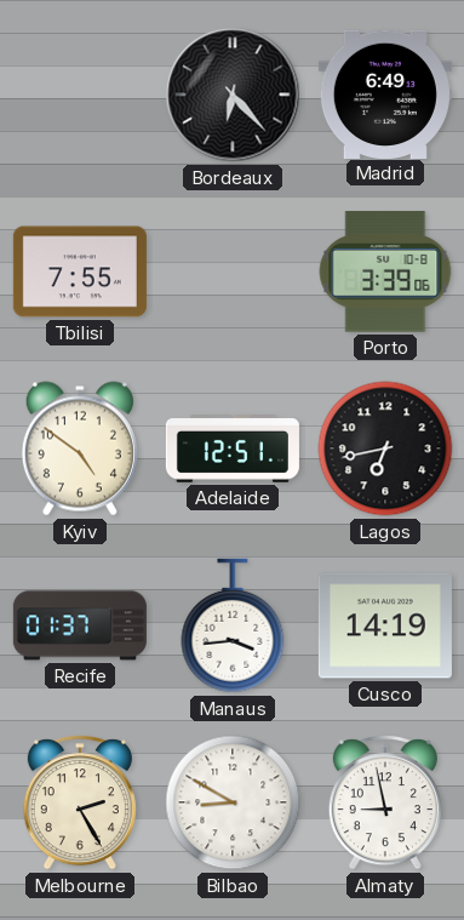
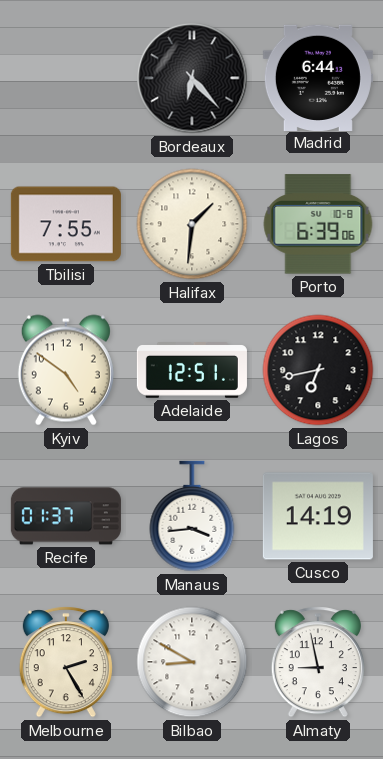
Madrid: 6:49 -> 6:44 (318, 77)
Halifax: none -> 1:31 (192, 224)
Porto: 3:39 -> 6:39 (318, 224)
